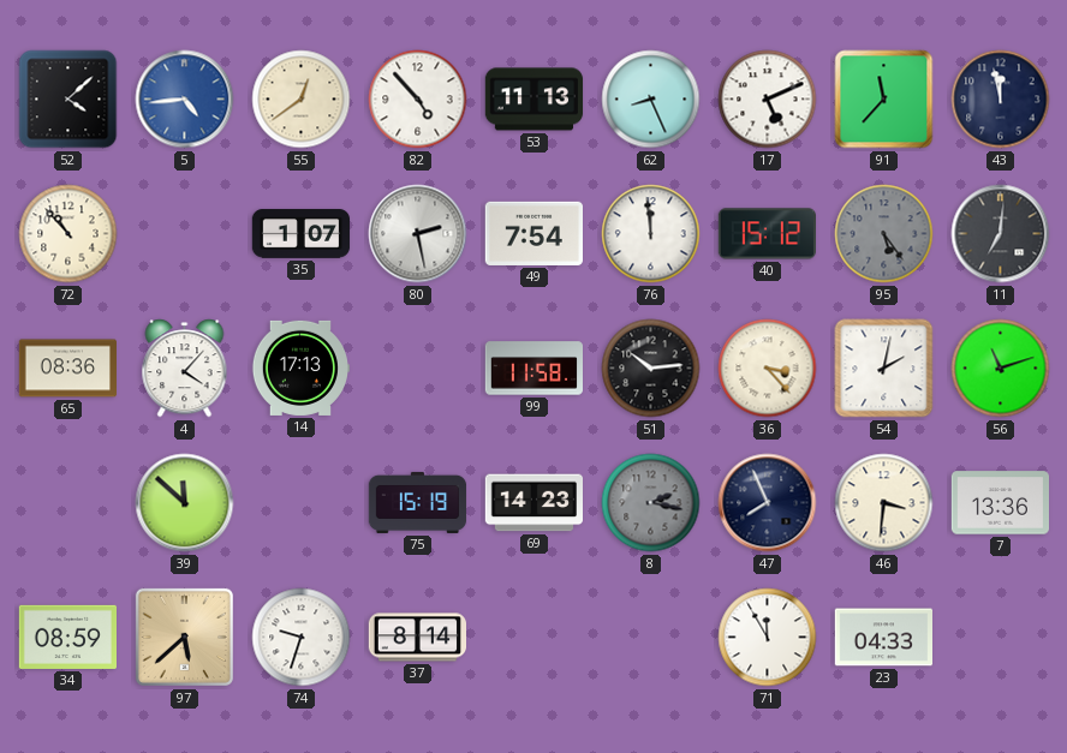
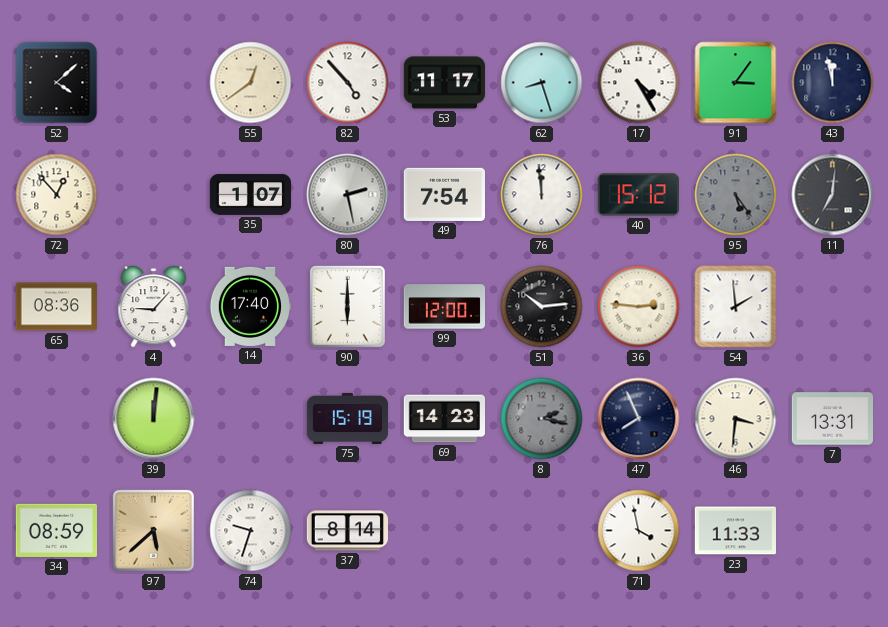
5: 4:44 -> none (185, 100)
53: 11:13 -> 11:17 (445, 83)
62: 8:26 -> 8:27 (542, 83)
17: 5:11 -> 4:25 (639, 83)
91: 11:37 -> 3:06 (736, 83)
72: 10:53 -> 12:53 (57, 195)
4: 4:07 -> 9:07 (154, 307)
14: 17:13 -> 17:40 (249, 306)
90: none -> 6:00 (347, 306)
99: 11:58 -> 12:00 (445, 307)
36: 3:23 -> 2:46 (639, 307)
54: 2:02 -> 1:59 (736, 307)
56: 11:12 -> none (1001, 369)
39: 11:52 -> 12:01 (154, 419)
7: 13:36 -> 13:31 (833, 419)
71: 11:55 -> 3:58 (639, 531)
23: 04:33 -> 11:33 (735, 531)
